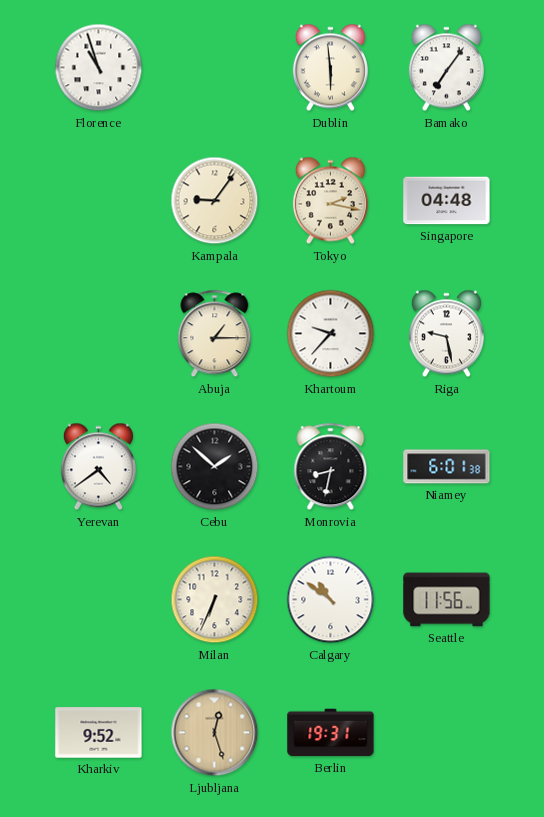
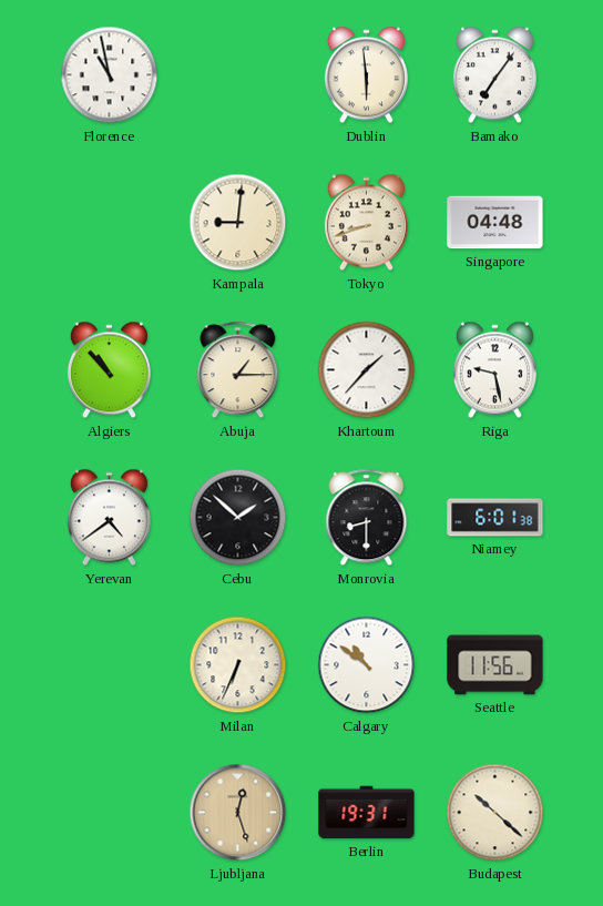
Florence: 10:57 -> 10:58 (110, 75)
Kampala: 9:06 -> 9:01 (238, 223)
Tokyo: 2:17 -> 8:42 (366, 223)
Algiers: none -> 10:53 (109, 370)
Khartoum: 9:37 -> 1:37 (367, 370)
Monrovia: 8:32 -> 8:30 (367, 518)
Kharkiv: 9:52 -> none (99, 733)
Budapest: none -> 10:22 (495, 813)
